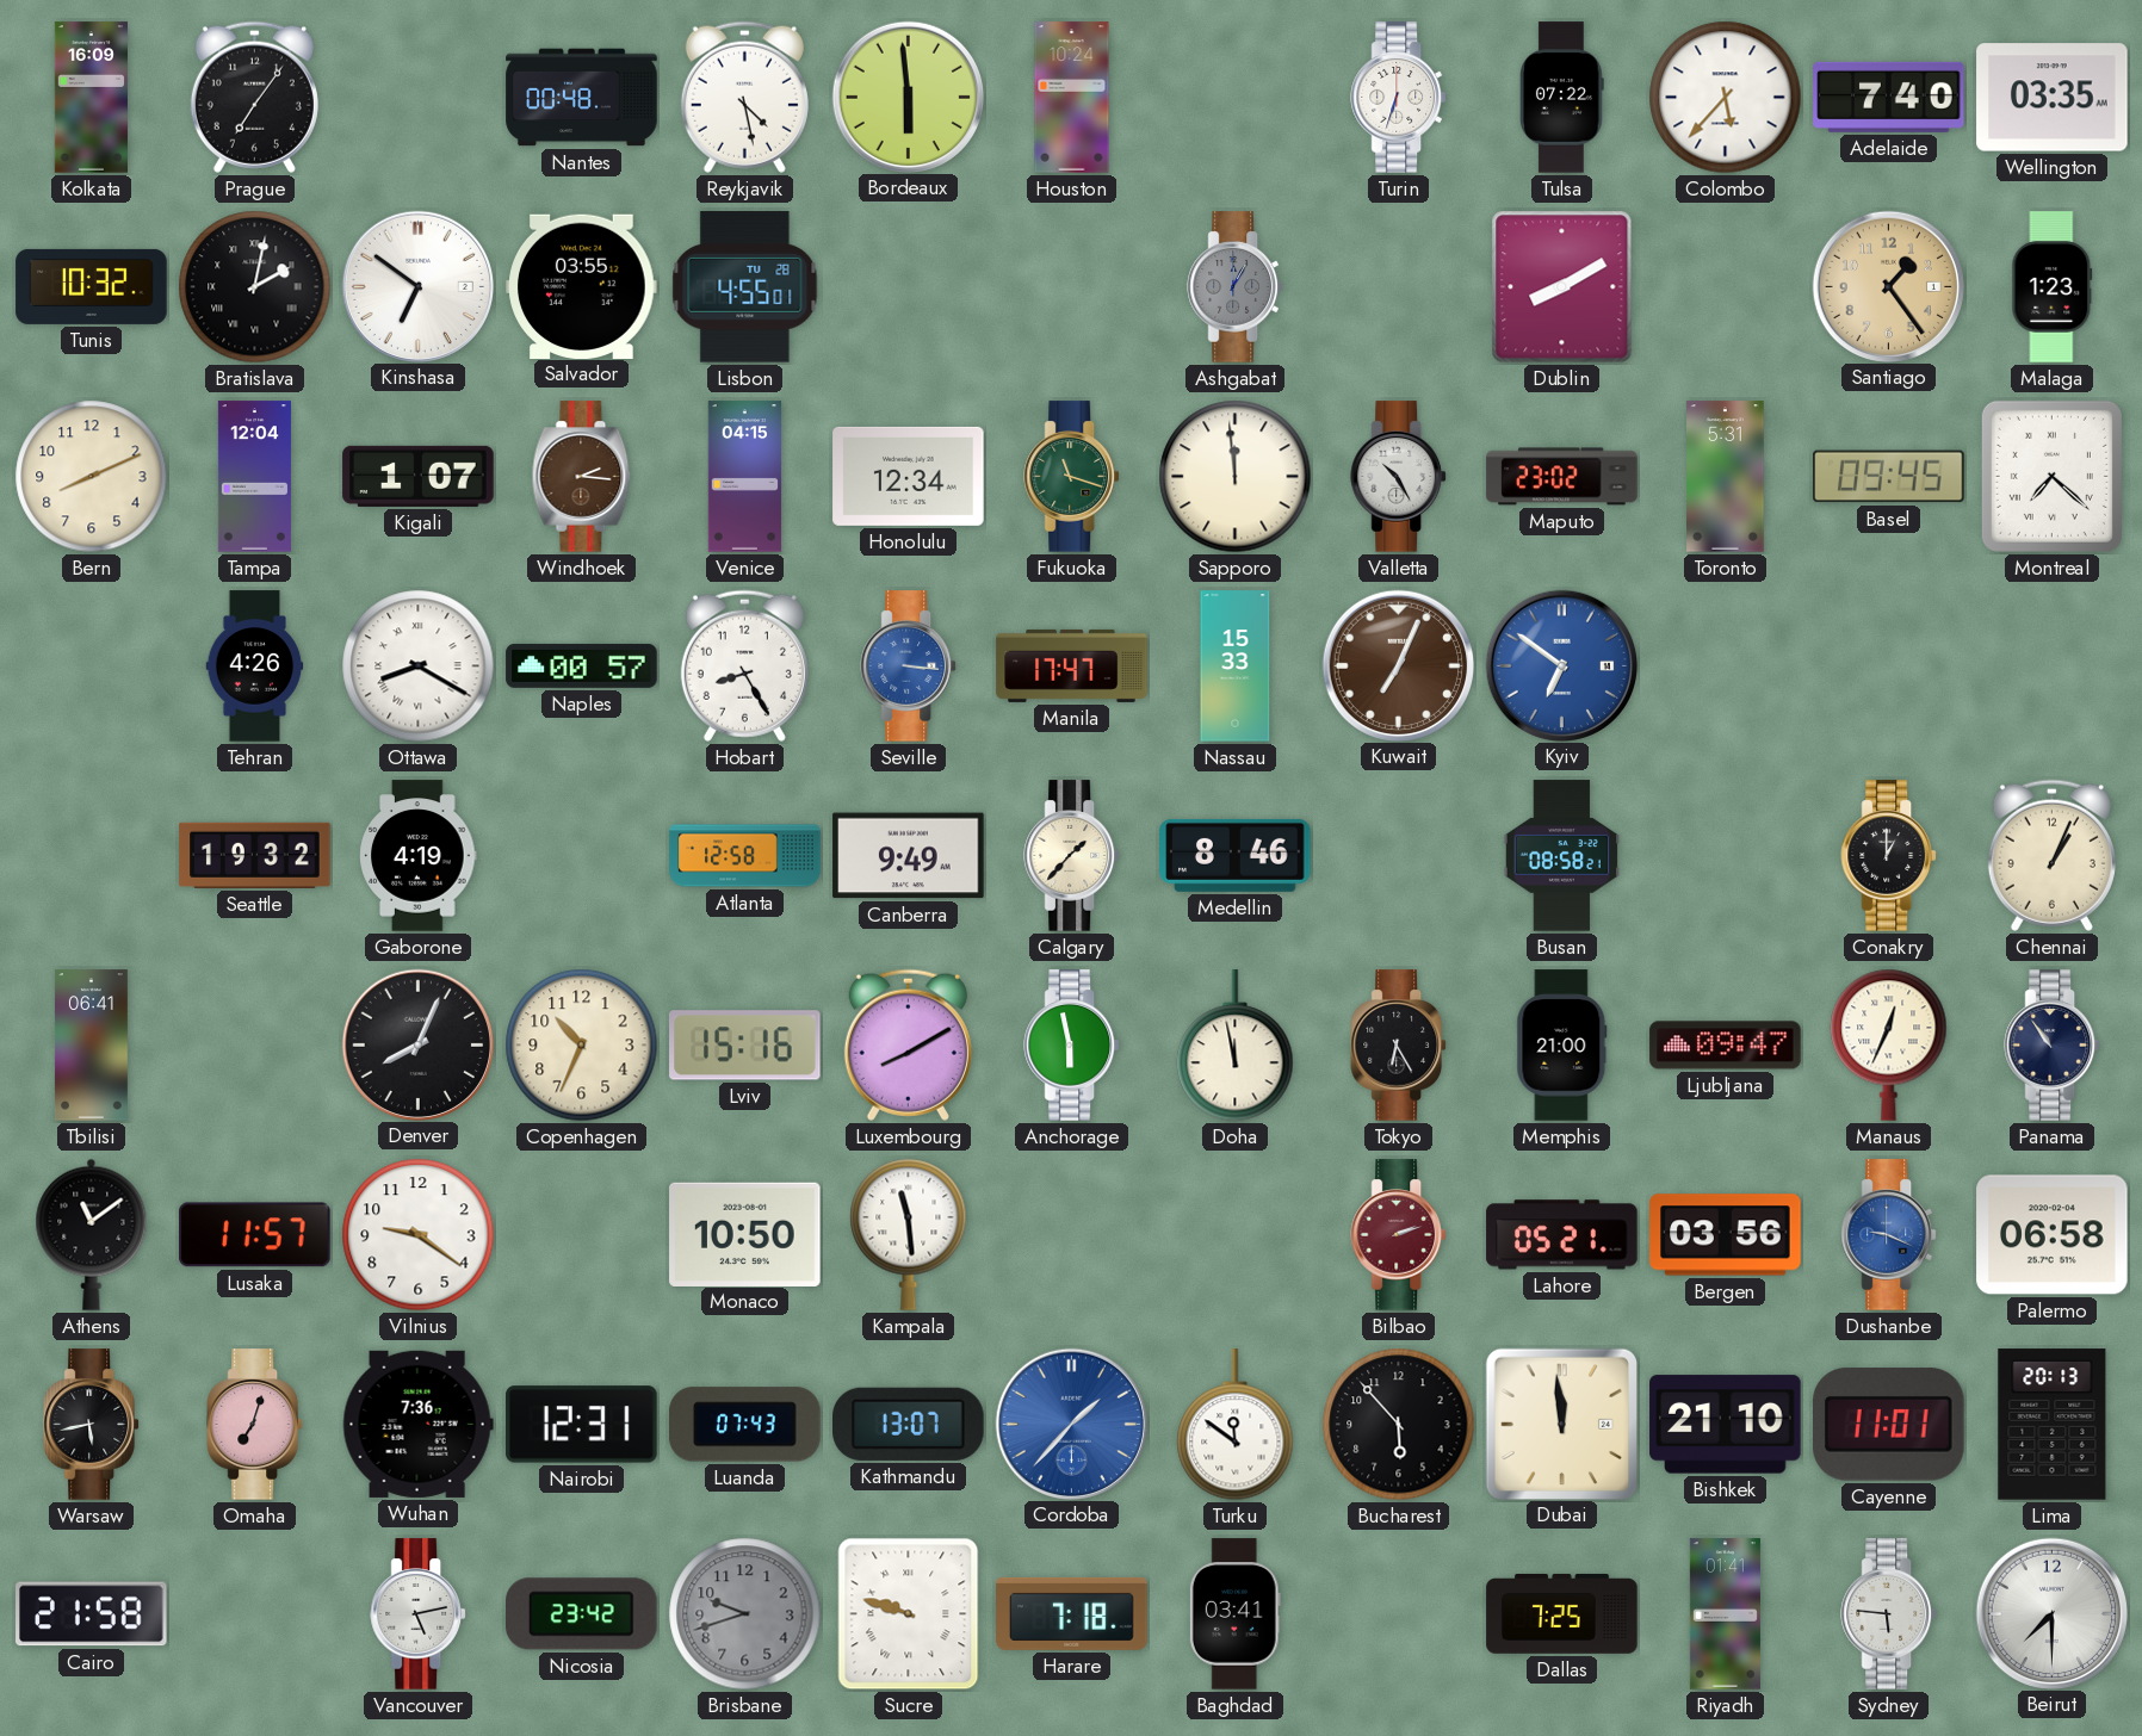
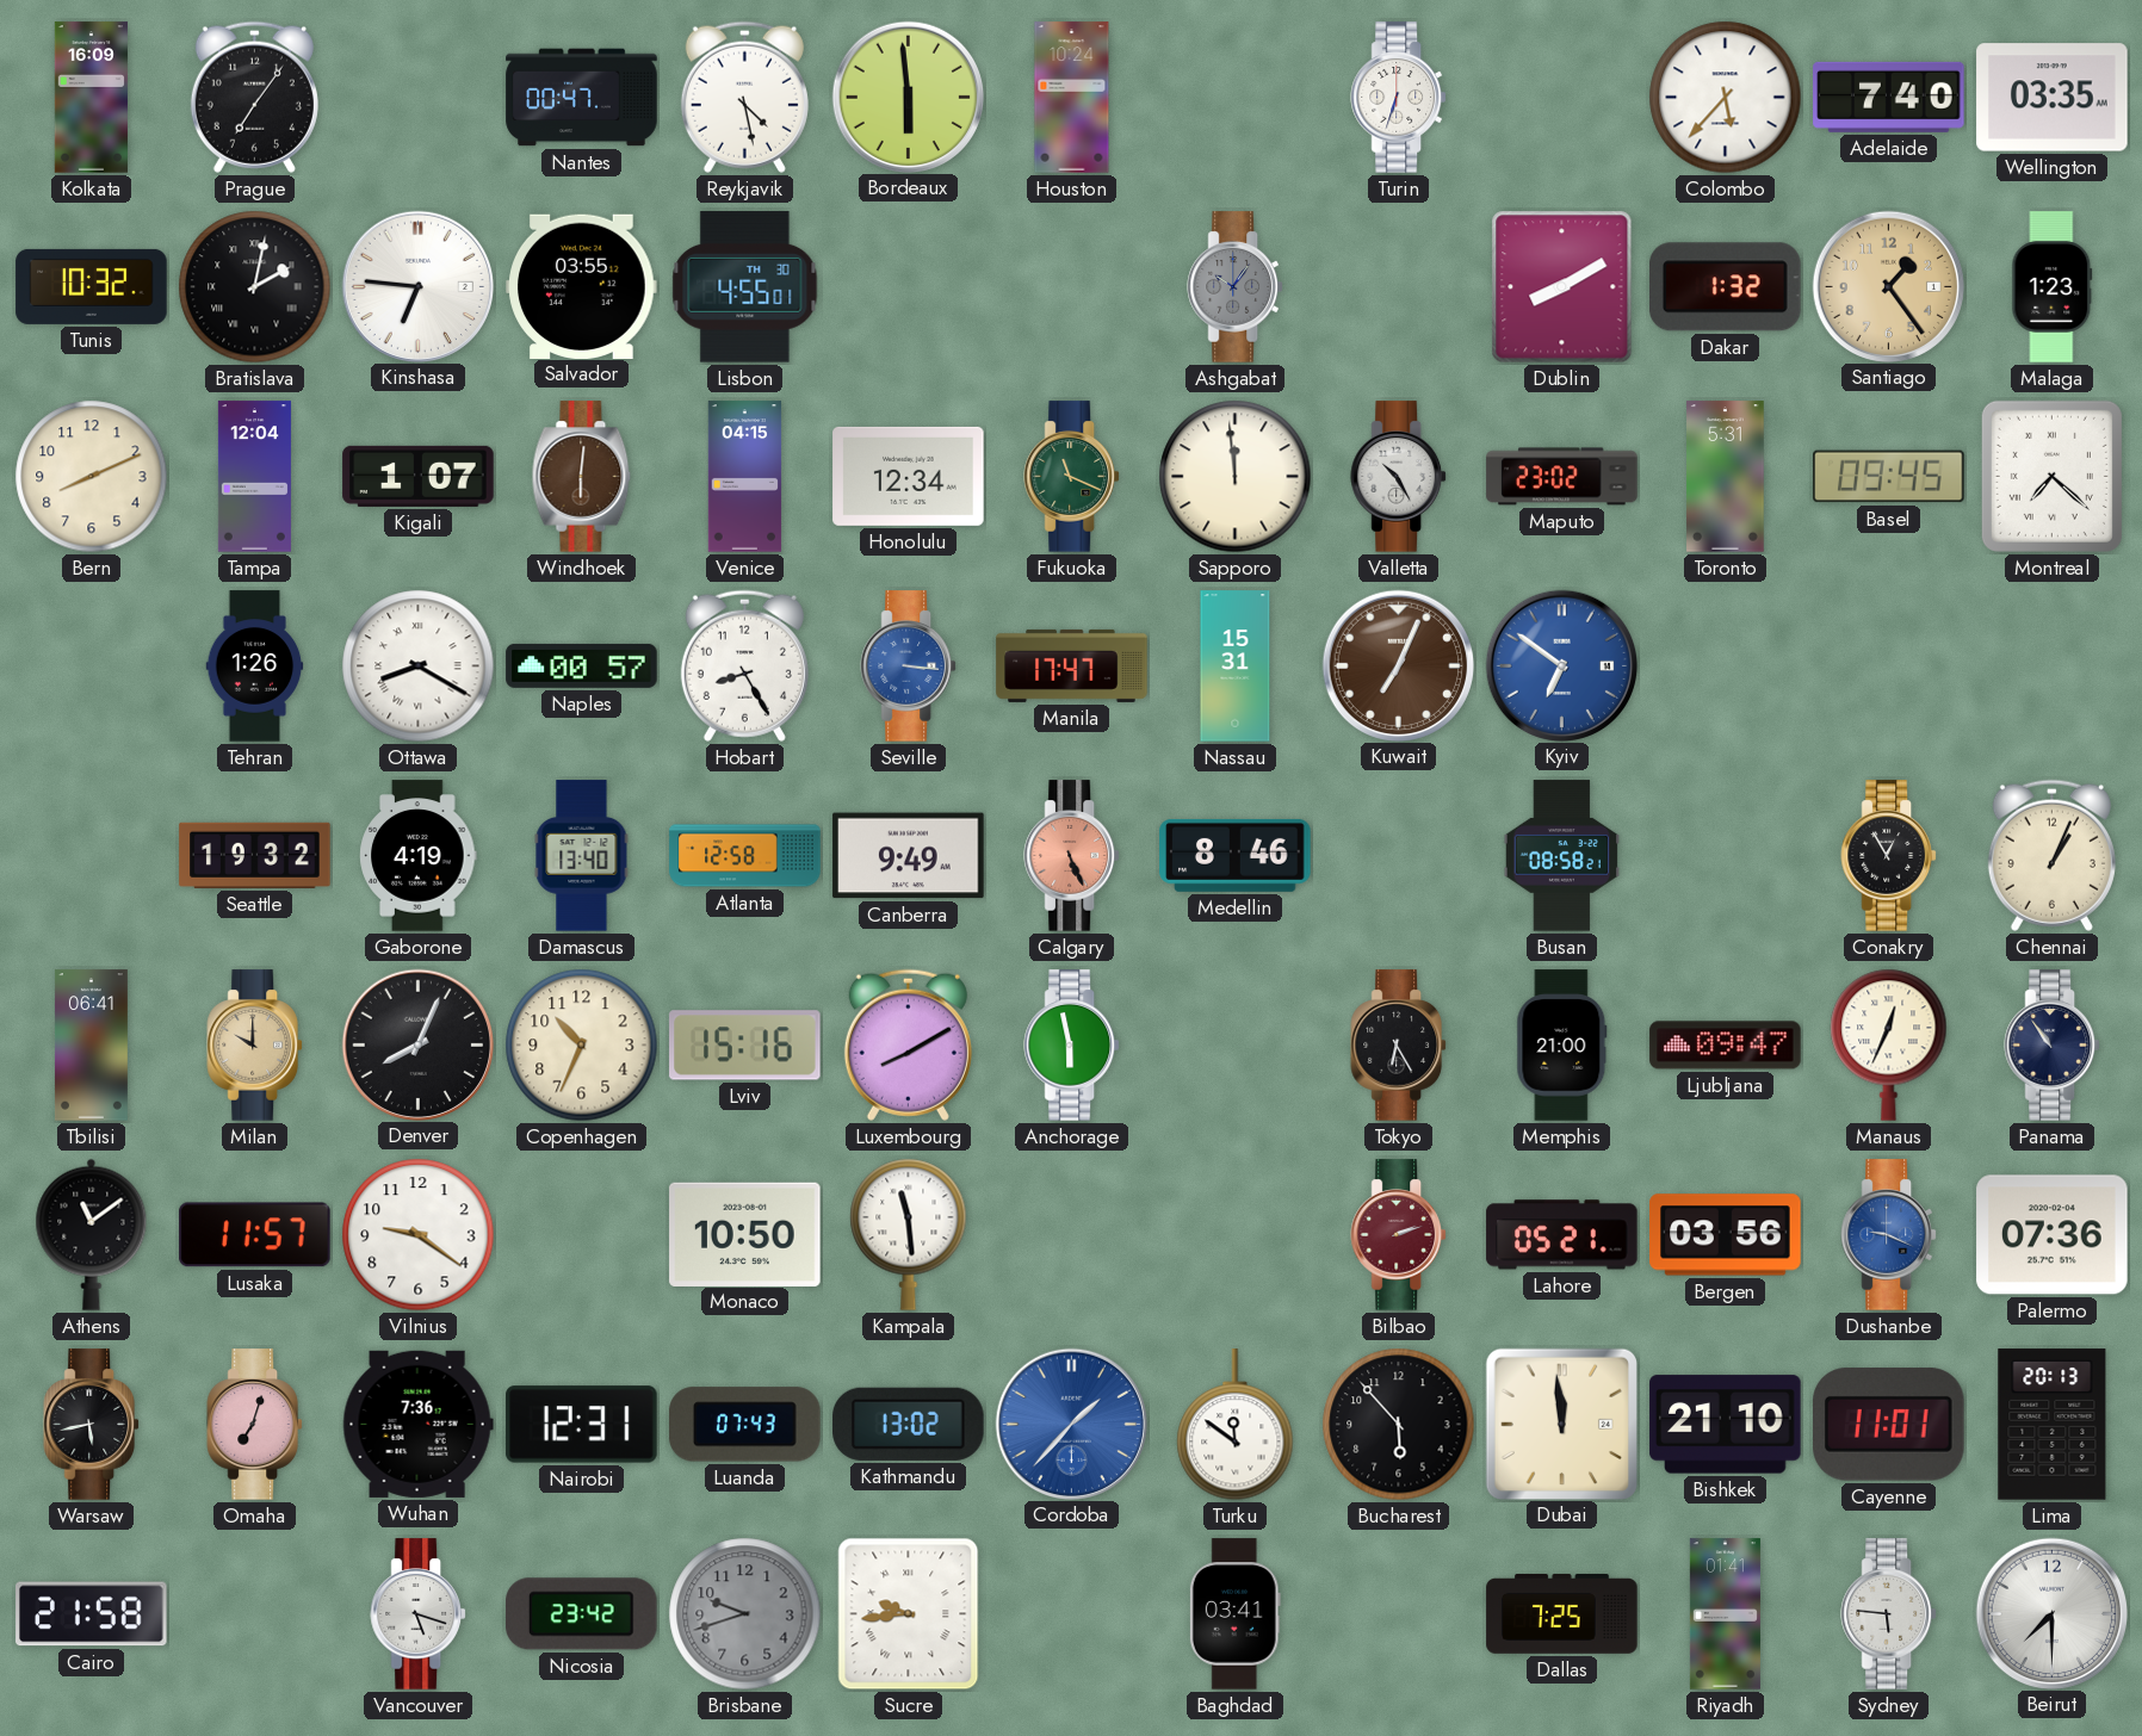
Nantes: 00:48 -> 00:47 (582, 98)
Tulsa: 07:22 -> none (1562, 98)
Kinshasa: 6:51 -> 6:46 (417, 286)
Lisbon date: TU 28 -> TH 30 (745, 287)
Ashgabat: 12:05 -> 10:06 (1234, 287)
Dakar: none -> 1:32 (1726, 287)
Windhoek: 2:16 -> 6:01 (582, 477)
Fukuoka: 11:18 -> 11:19 (1071, 477)
Tehran: 4:26 -> 1:26 (255, 666)
Nassau: 15:33 -> 15:31 (1236, 666)
Damascus: none -> 13:40 (582, 856)
Calgary: 1:37 -> 5:26 (1071, 856)
Calgary dial: cream -> salmon (1071, 856)
Conakry: 1:00 -> 12:55 (1888, 856)
Milan: none -> 10:00 (254, 1046)
Doha: 11:58 -> none (1236, 1046)
Palermo: 06:58 -> 07:36 (2053, 1235)
Kathmandu: 13:07 -> 13:02 (909, 1424)
Vancouver: 5:13 -> 5:18 (417, 1614)
Sucre: 9:48 -> 9:44 (909, 1614)
Harare: 7:18 -> none (1072, 1613)
